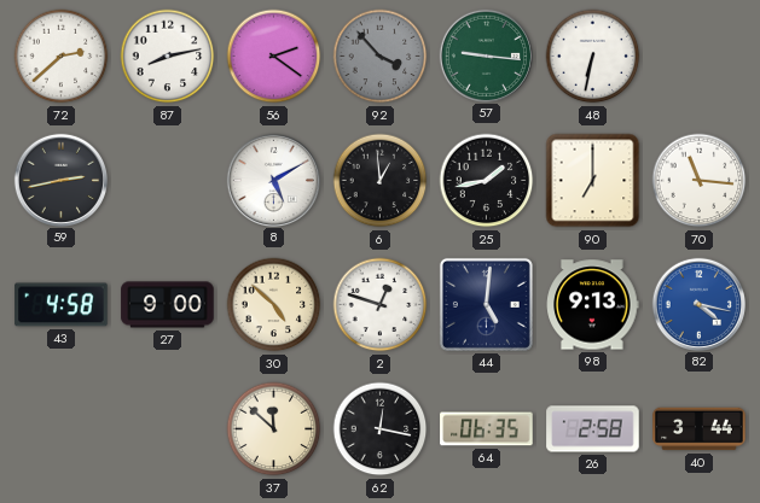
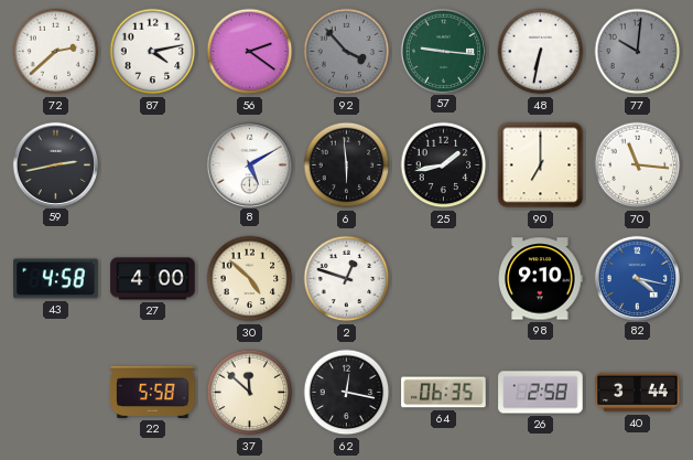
87: 8:13 -> 4:13 (153, 52)
77: none -> 10:01 (638, 52)
6: 12:59 -> 5:59 (347, 165)
27: 9:00 -> 4:00 (153, 279)
44: 5:01 -> none (486, 304)
98: 9:13 -> 9:10 (541, 279)
22: none -> 5:58 (153, 392)
